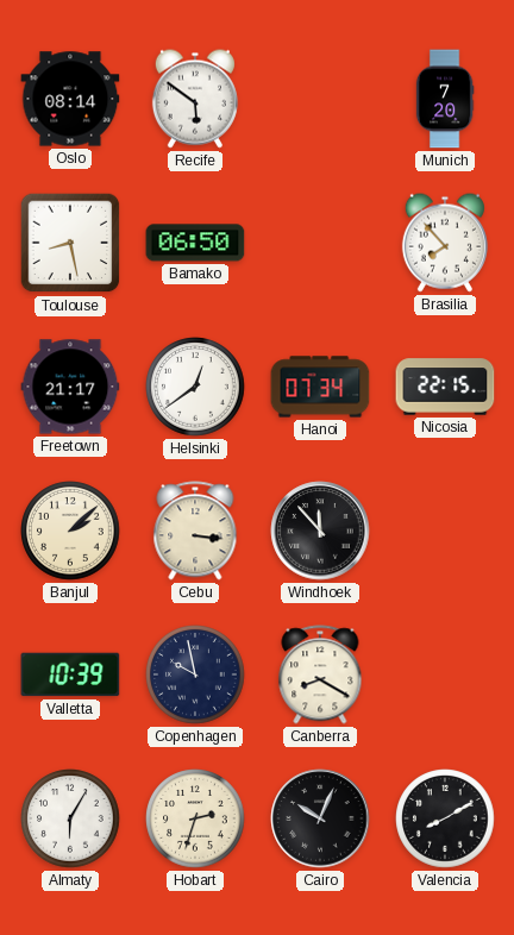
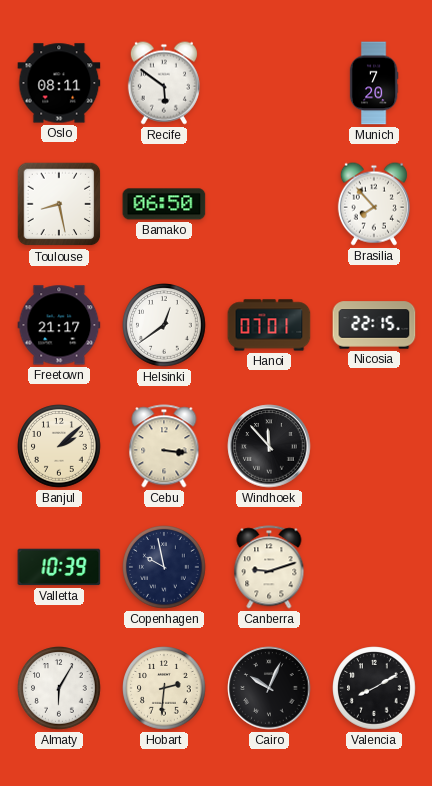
Oslo: 08:14 -> 08:11 (59, 83)
Hanoi: 07:34 -> 07:01 (269, 325)
Canberra: 8:20 -> 9:12 (269, 567)
Hobart: 2:33 -> 2:31 (164, 688)
